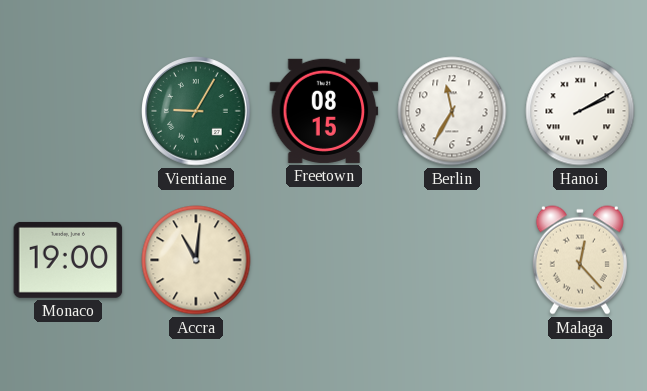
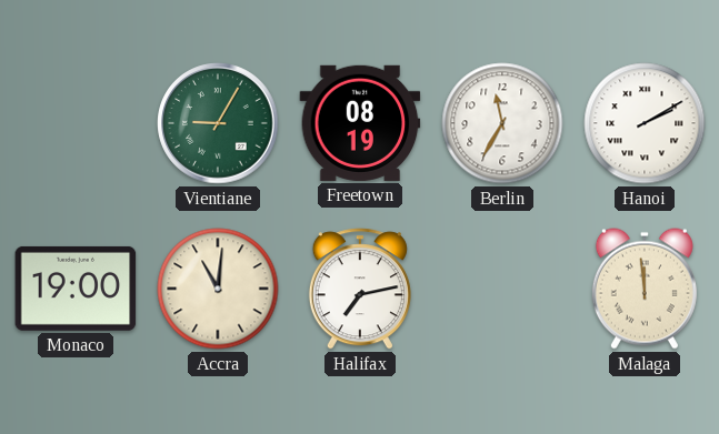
Freetown: 08:15 -> 08:19 (360, 123)
Halifax: none -> 7:13 (360, 289)
Malaga: 12:23 -> 11:59 (645, 289)
